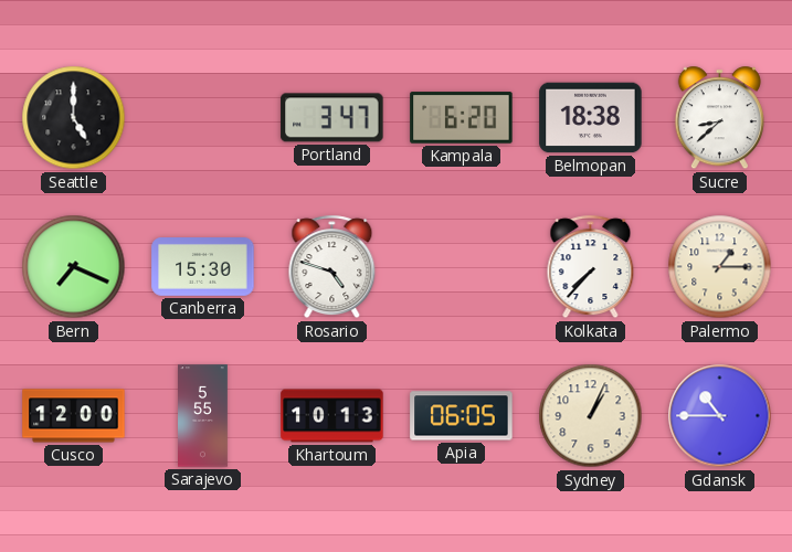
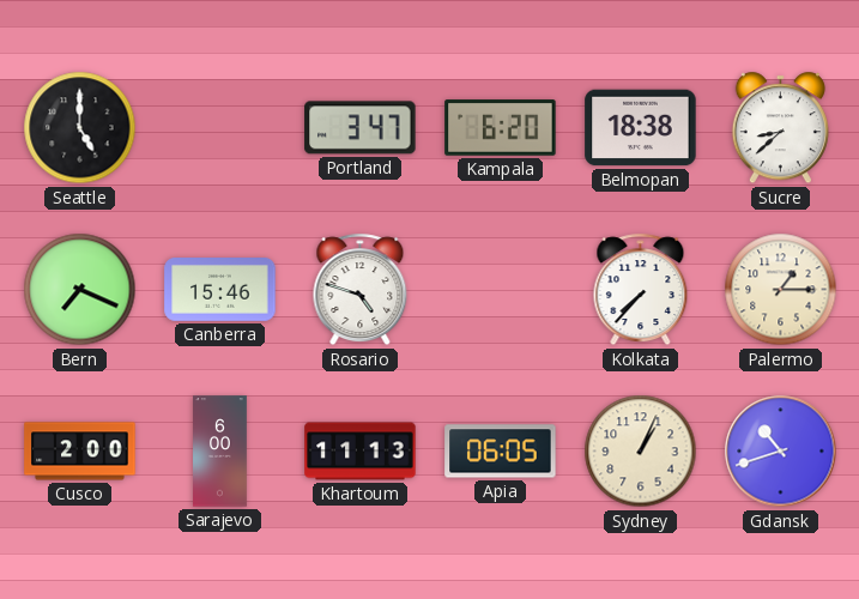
Canberra: 15:30 -> 15:46 (220, 290)
Cusco: 12:00 -> 2:00 (80, 452)
Sarajevo: 5:55 -> 6:00 (220, 452)
Khartoum: 10:13 -> 11:13 (361, 452)
Gdansk: 10:45 -> 10:42 (781, 452)
